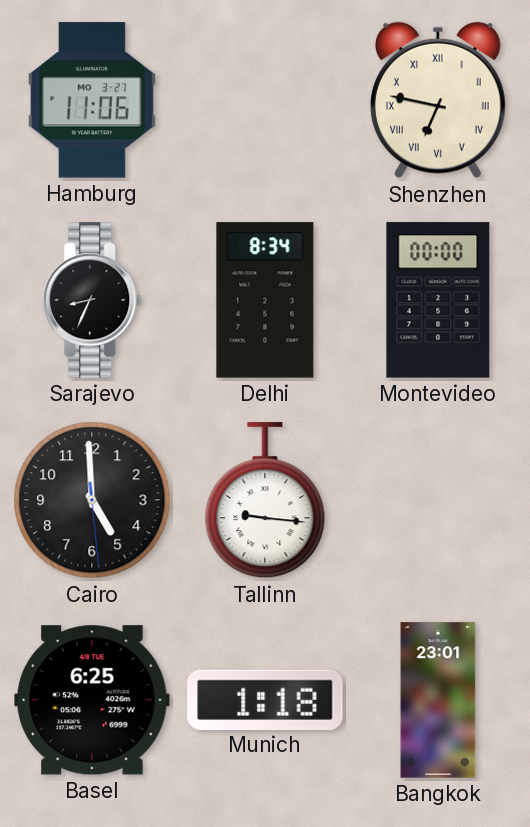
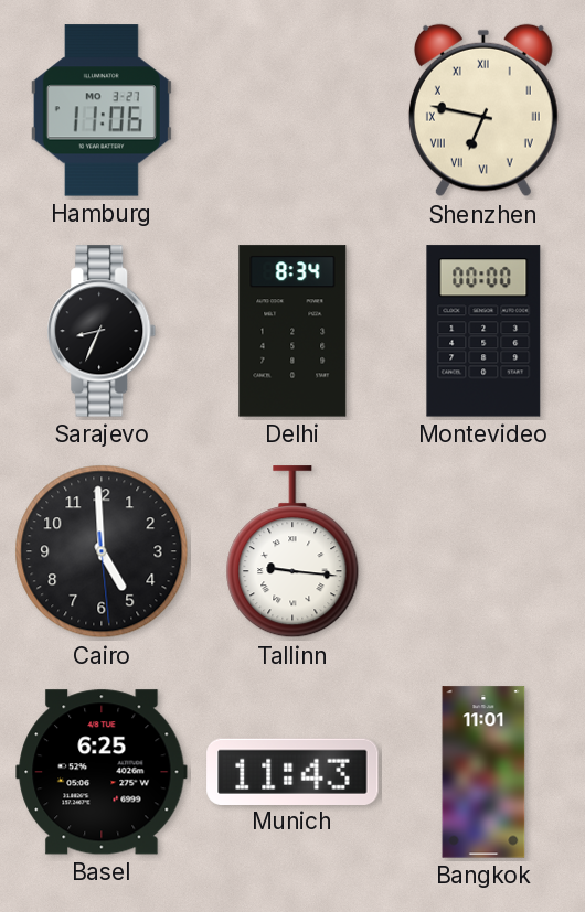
Munich: 1:18 -> 11:43 (292, 771)
Bangkok: 23:01 -> 11:01 (483, 772)
